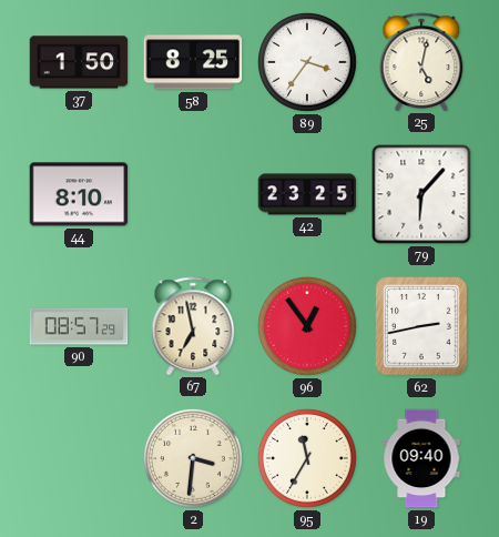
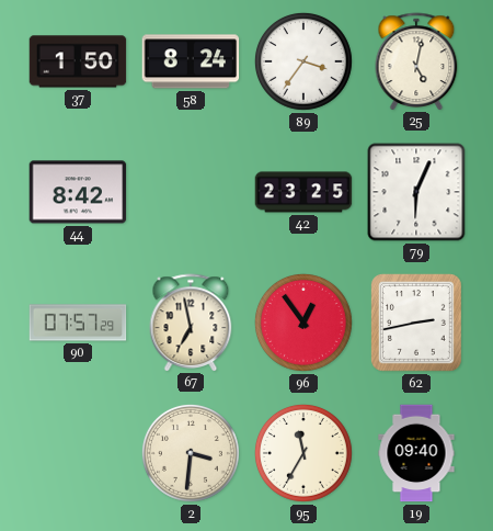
58: 8:25 -> 8:24 (191, 61)
44: 8:10 -> 8:42 (78, 192)
79: 6:07 -> 6:04 (416, 192)
90: 08:57 -> 07:57 (78, 323)
